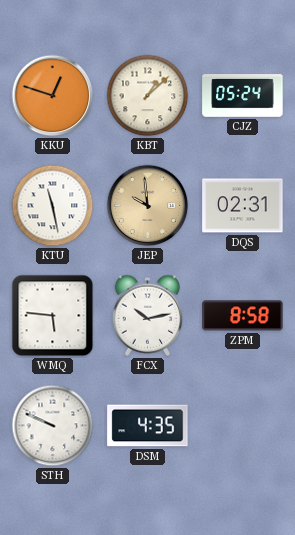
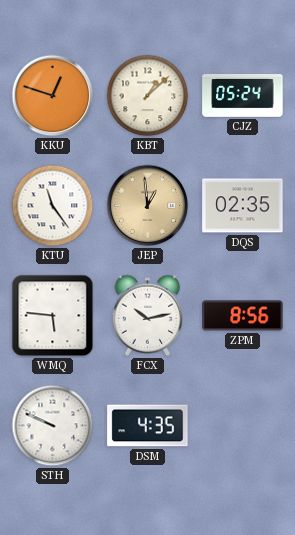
KTU: 11:28 -> 11:24 (53, 206)
JEP: 9:59 -> 12:59 (148, 206)
DQS: 02:31 -> 02:35 (243, 206)
ZPM: 8:58 -> 8:56 (243, 316)
